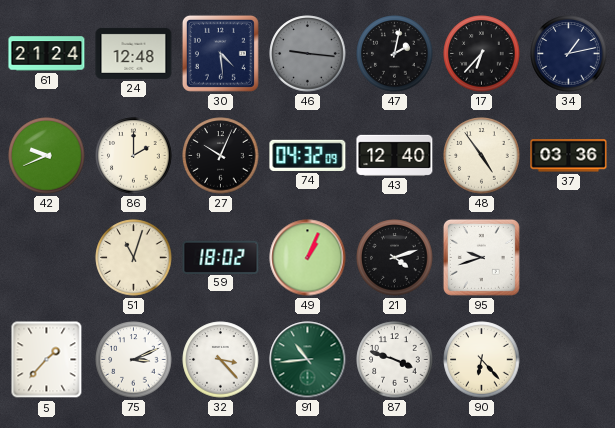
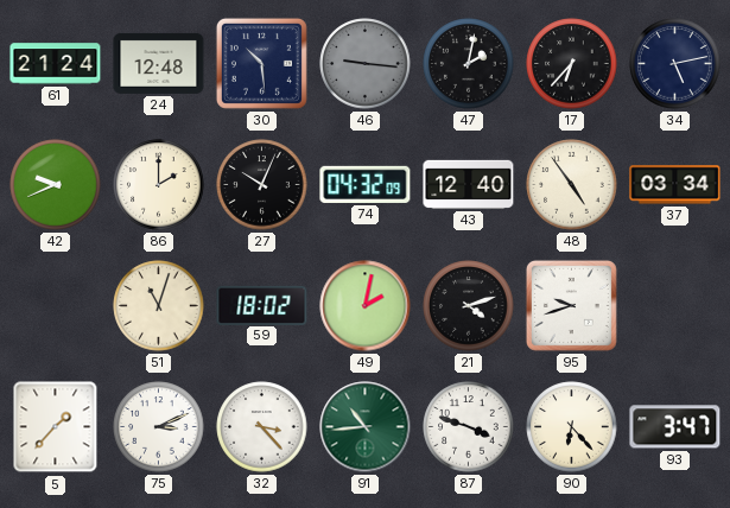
30: 4:29 -> 10:29 (261, 63)
34: 1:13 -> 5:13 (675, 64)
37: 03:36 -> 03:34 (675, 185)
49: 1:04 -> 2:02 (366, 306)
93: none -> 3:47 (675, 427)
